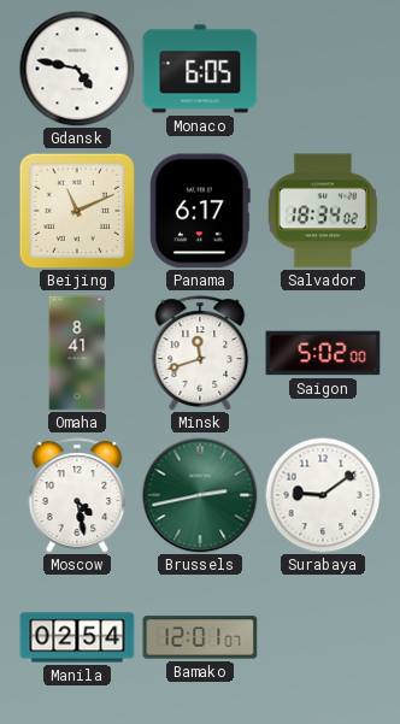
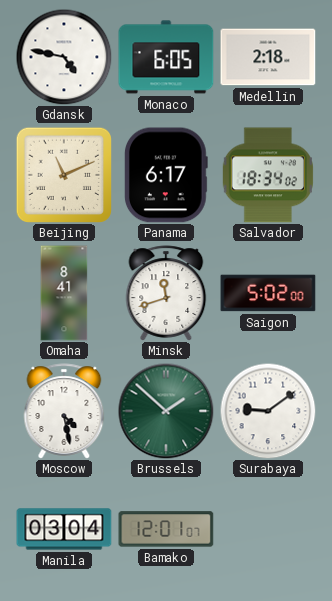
Medellin: none -> 2:18 (268, 57)
Brussels: 2:43 -> 1:52 (166, 411)
Manila: 02:54 -> 03:04 (64, 529)
